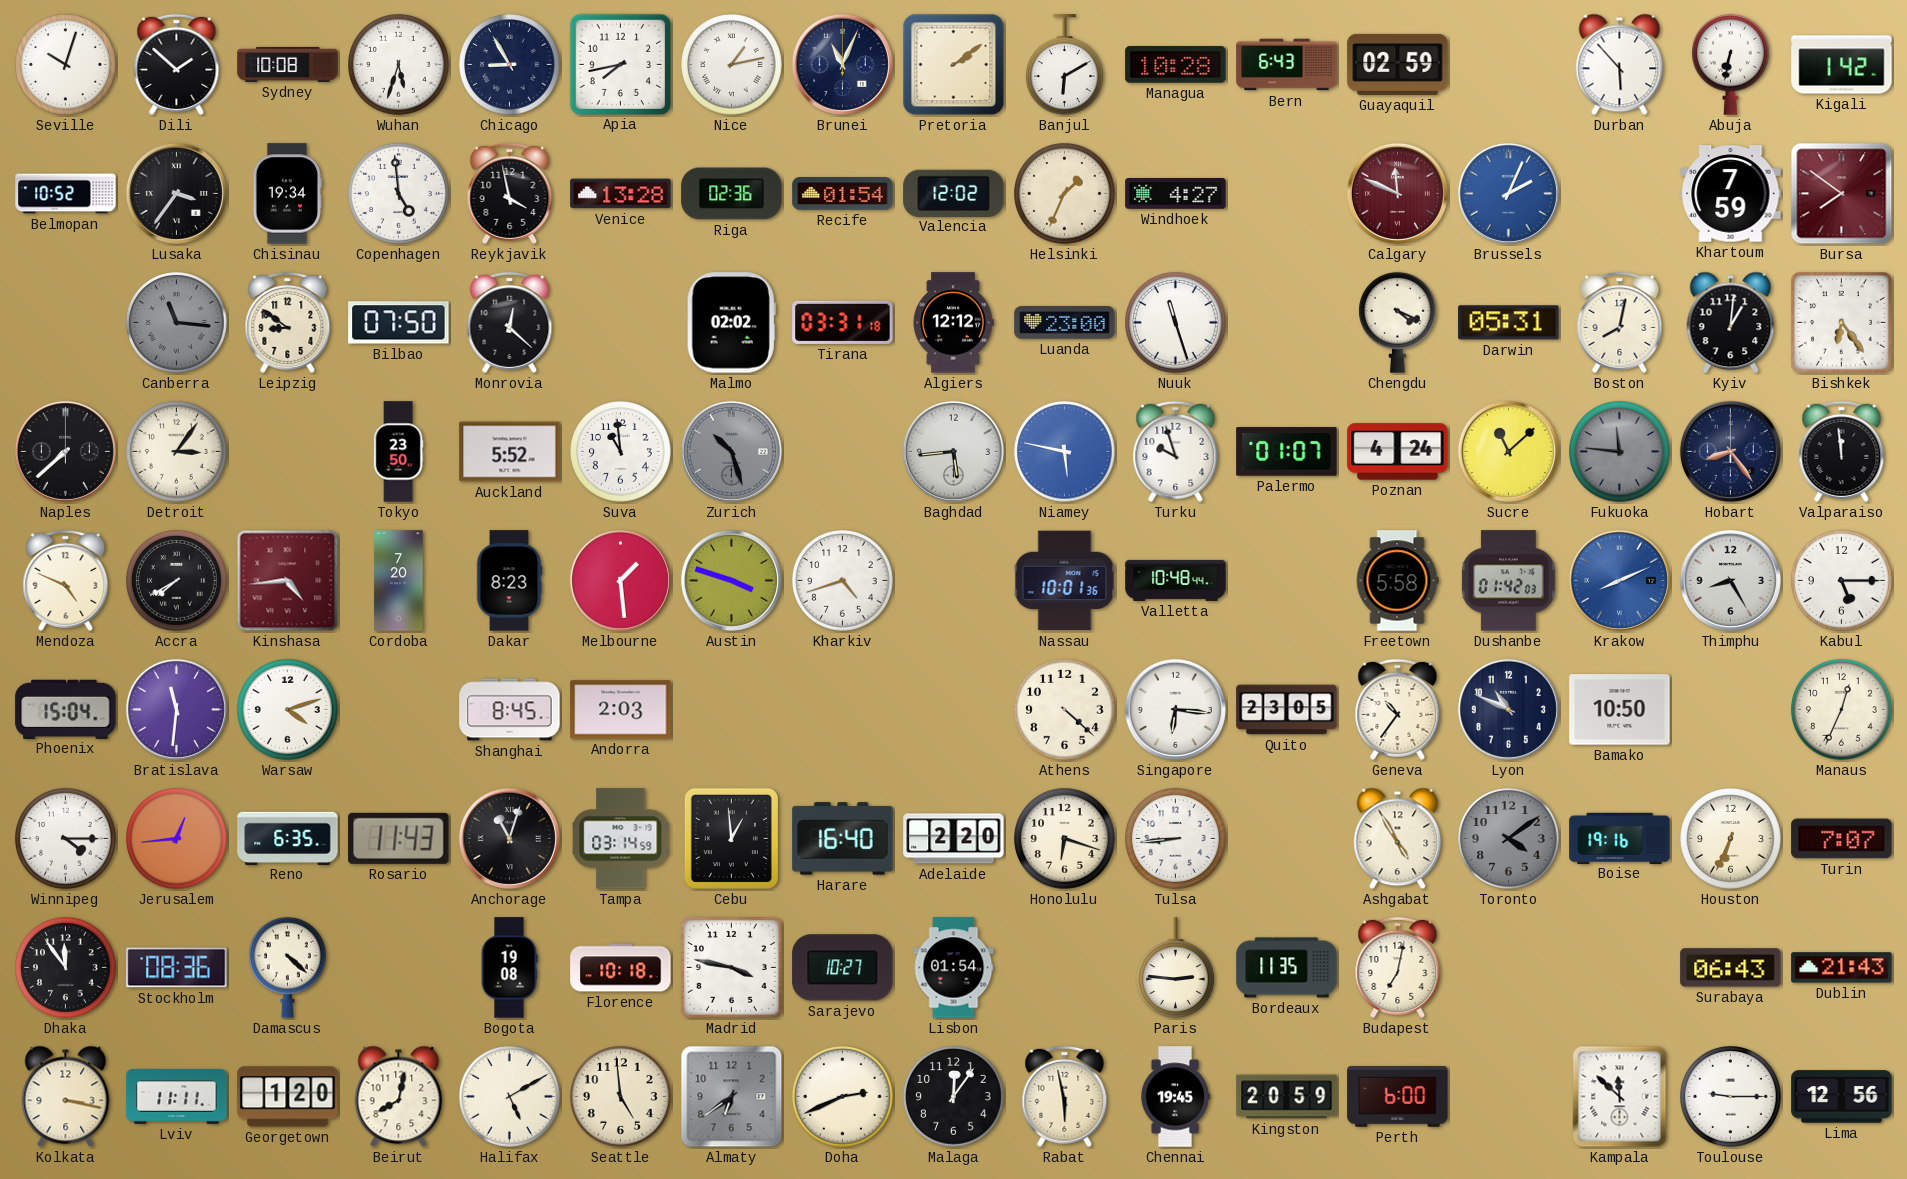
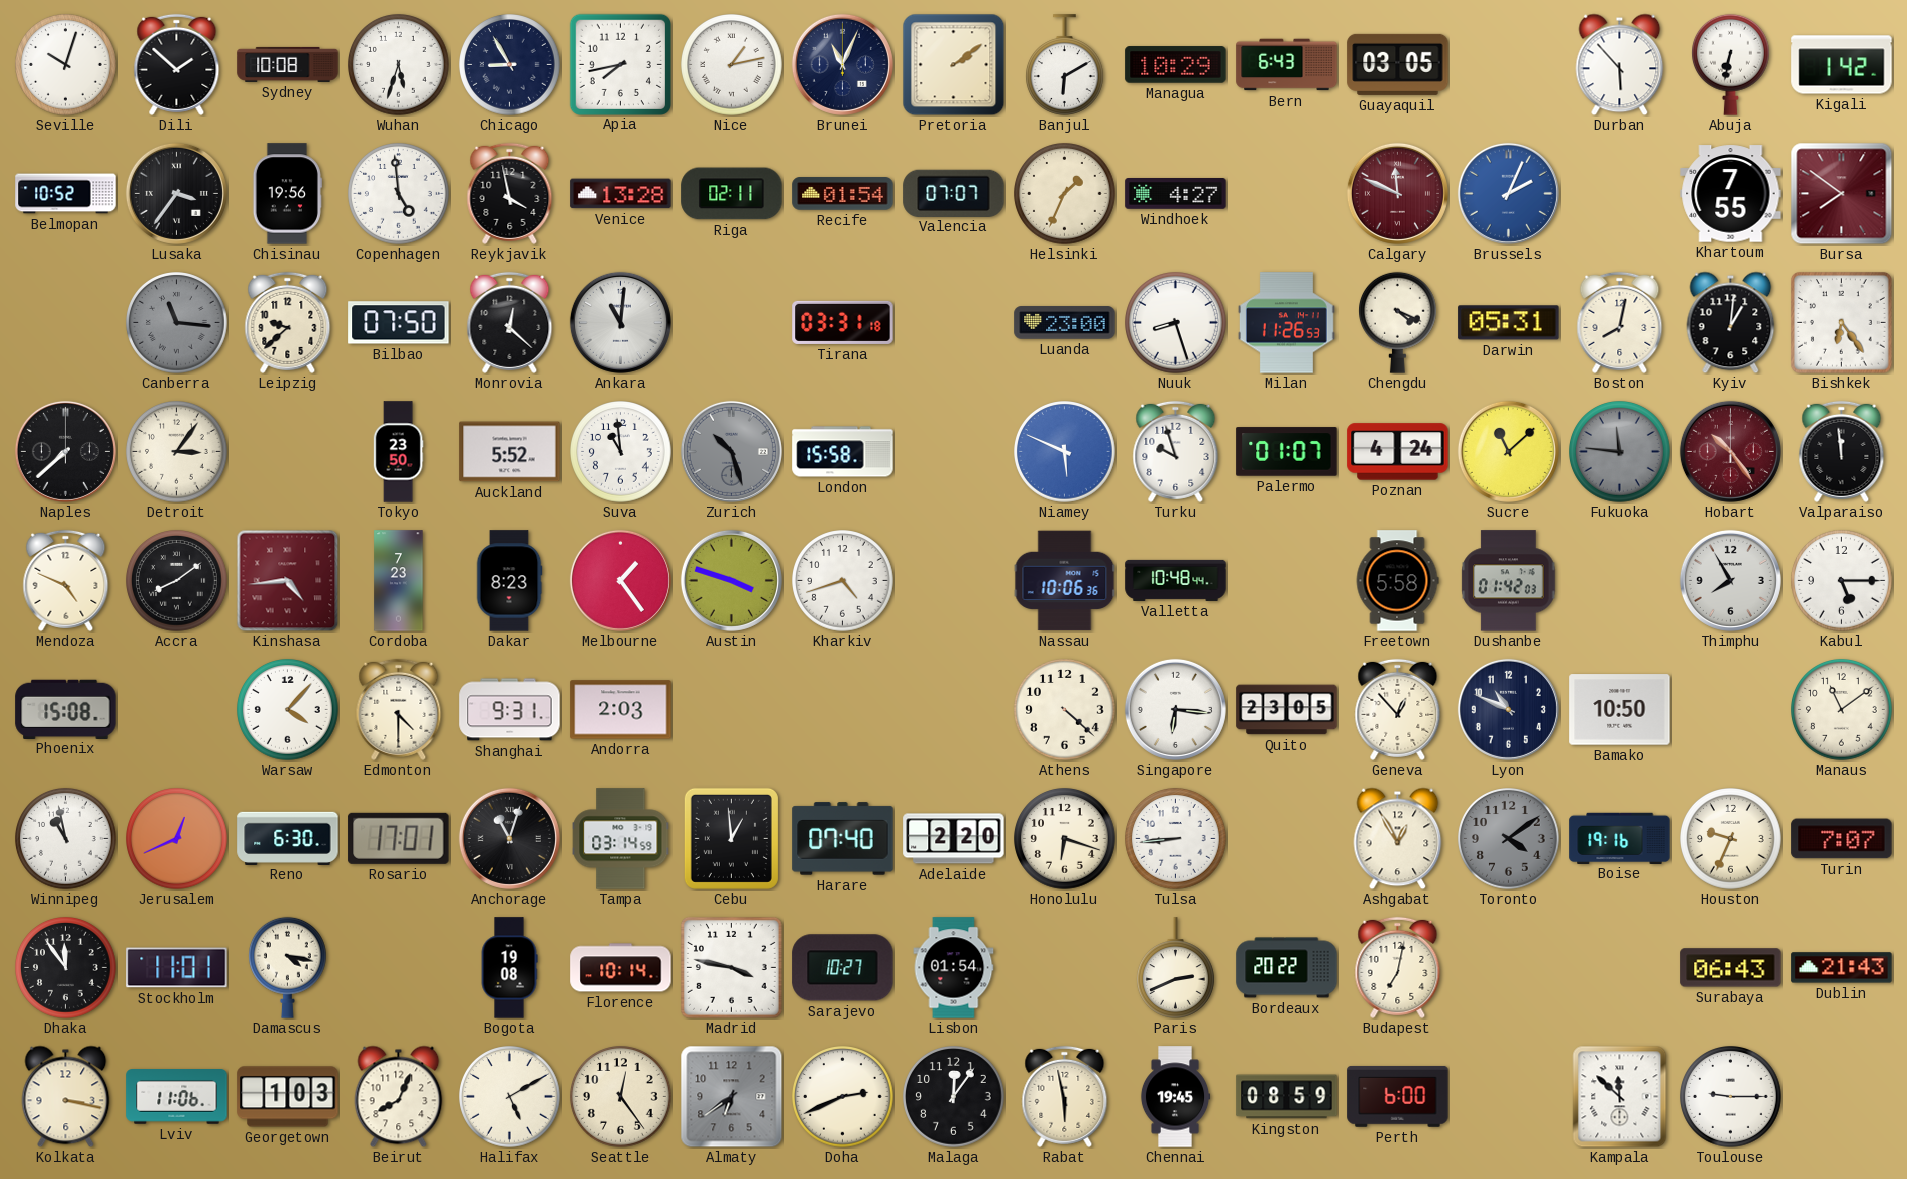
Managua: 10:28 -> 10:29 (1176, 65)
Guayaquil: 02:59 -> 03:05 (1398, 64)
Chisinau: 19:34 -> 19:56 (287, 194)
Riga: 02:36 -> 02:11 (732, 194)
Valencia: 12:02 -> 07:07 (954, 193)
Khartoum: 7:59 -> 7:55 (1731, 194)
Leipzig: 8:51 -> 9:38 (288, 322)
Ankara: none -> 11:01 (620, 322)
Malmo: 02:02 -> none (731, 323)
Algiers: 12:12 -> none (953, 323)
Nuuk: 11:27 -> 8:27 (1176, 323)
Milan: none -> 11:26 (1286, 323)
London: none -> 15:58 (843, 452)
Baghdad: 5:44 -> none (953, 451)
Niamey: 5:47 -> 5:49 (1065, 452)
Hobart: 8:24 -> 10:24 (1730, 451)
Hobart dial: navy -> burgundy (1730, 451)
Accra: 7:40 -> 8:09 (177, 581)
Cordoba: 7:20 -> 7:23 (399, 581)
Melbourne: 1:29 -> 1:24 (620, 580)
Nassau: 10:01 -> 10:06 (1065, 581)
Krakow: 8:11 -> none (1619, 580)
Thimphu: 8:25 -> 7:55 (1730, 580)
Phoenix: 15:04 -> 15:08 (66, 709)
Bratislava: 11:31 -> none (176, 709)
Warsaw: 4:12 -> 4:07 (288, 710)
Edmonton: none -> 4:30 (399, 709)
Shanghai: 8:45 -> 9:31 (510, 710)
Geneva: 10:36 -> 12:53 (1398, 709)
Manaus: 12:34 -> 11:09 (1842, 710)
Winnipeg: 4:15 -> 10:58 (66, 839)
Jerusalem: 12:44 -> 12:41 (177, 839)
Reno: 6:35 -> 6:30 (288, 838)
Rosario: 11:43 -> 17:01 (399, 838)
Harare: 16:40 -> 07:40 (843, 839)
Ashgabat: 4:55 -> 12:55 (1398, 839)
Houston: 6:34 -> 9:34 (1731, 839)
Stockholm: 08:36 -> 11:01 (177, 968)
Damascus: 4:22 -> 4:17 (288, 967)
Florence: 10:18 -> 10:14 (621, 968)
Paris: 2:46 -> 2:41 (1176, 968)
Bordeaux: 11:35 -> 20:22 (1287, 968)
Lviv: 11:11 -> 11:06 (177, 1097)
Georgetown: 1:20 -> 1:03 (288, 1097)
Beirut: 8:02 -> 8:04 (399, 1097)
Seattle: 4:59 -> 12:24 (621, 1097)
Kingston: 20:59 -> 08:59 (1287, 1097)
Lima: 12:56 -> none (1842, 1097)
